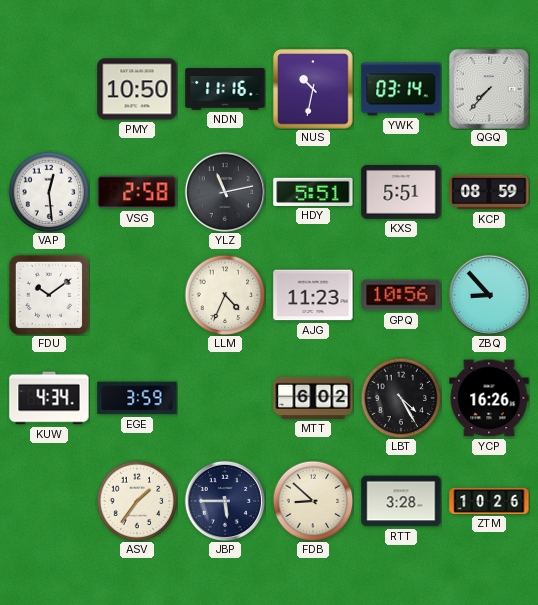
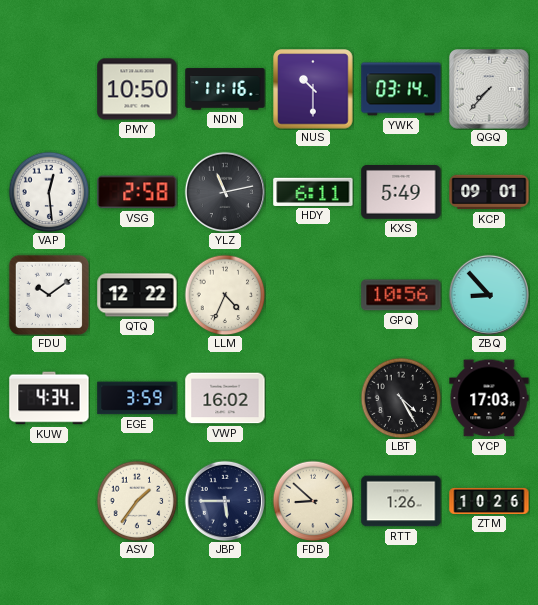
NUS: 10:32 -> 10:30 (313, 89)
HDY: 5:51 -> 6:11 (313, 192)
KXS: 5:51 -> 5:49 (401, 193)
KCP: 08:59 -> 09:01 (489, 192)
QTQ: none -> 12:22 (137, 295)
AJG: 11:23 -> none (313, 295)
VWP: none -> 16:02 (225, 398)
MTT: 6:02 -> none (313, 398)
YCP: 16:26 -> 17:03 (489, 398)
RTT: 3:28 -> 1:26 (401, 501)
